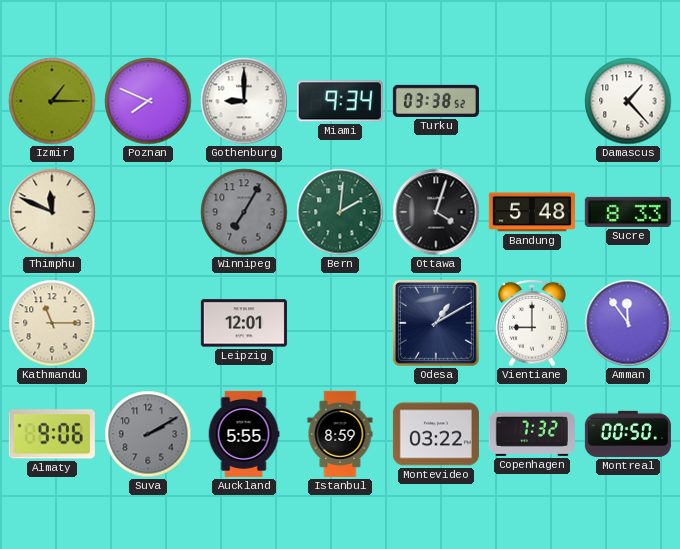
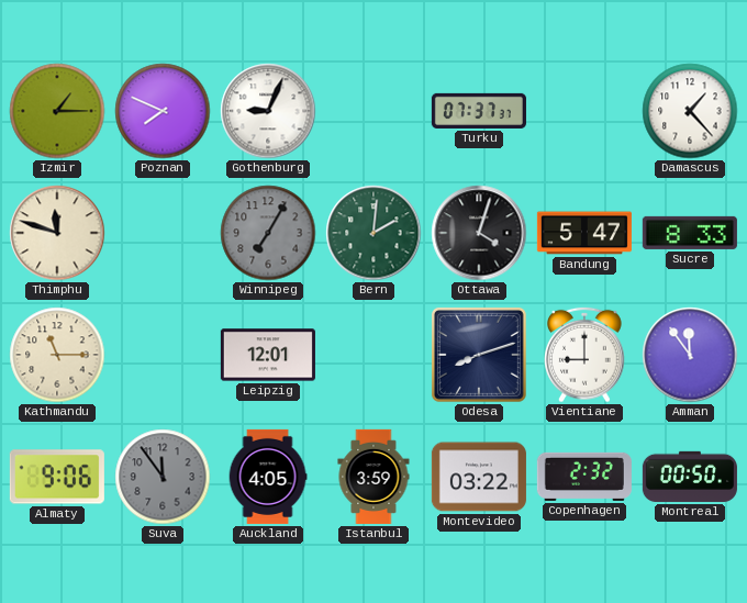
Gothenburg: 9:00 -> 9:04 (268, 111)
Miami: 9:34 -> none (340, 101)
Turku: 03:38 -> 07:37 (479, 111)
Thimphu: 11:49 -> 11:48 (57, 233)
Bandung: 5:48 -> 5:47 (584, 233)
Odesa: 1:10 -> 8:12 (479, 355)
Suva: 2:10 -> 11:54 (163, 477)
Auckland: 5:55 -> 4:05 (268, 477)
Istanbul: 8:59 -> 3:59 (374, 477)
Copenhagen: 7:32 -> 2:32 (584, 477)
